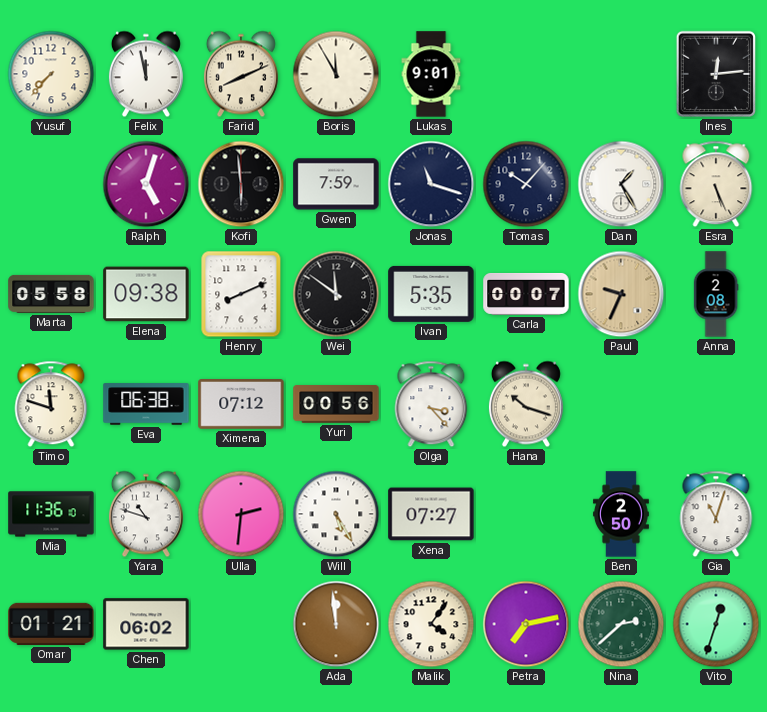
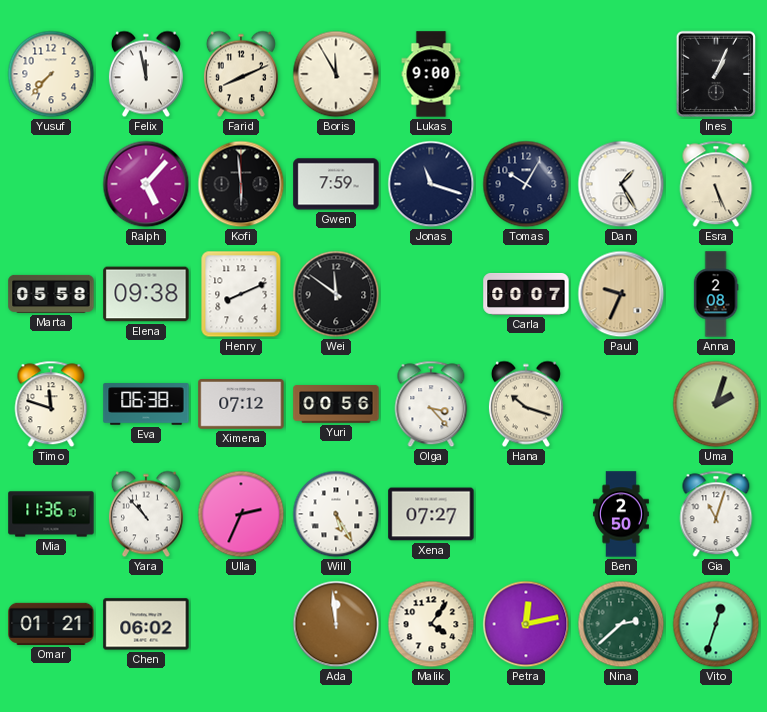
Lukas: 9:01 -> 9:00 (431, 74)
Ines: 12:14 -> 1:04 (715, 74)
Ralph: 5:03 -> 5:07 (146, 184)
Tomas: 10:07 -> 10:05 (526, 184)
Ivan: 5:35 -> none (431, 294)
Uma: none -> 2:03 (716, 404)
Yara: 10:48 -> 10:53 (146, 514)
Ulla: 2:31 -> 2:34 (241, 514)
Petra: 7:13 -> 12:13 (526, 624)
